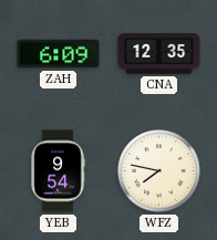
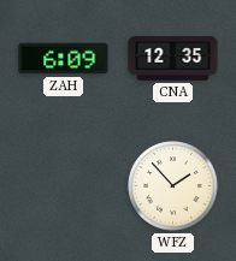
YEB: 9:54 -> none (58, 171)
WFZ: 7:47 -> 1:53 (173, 186)
